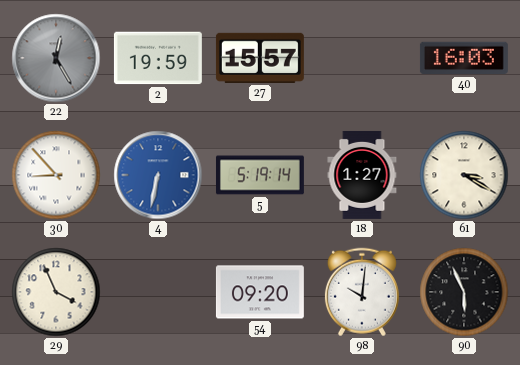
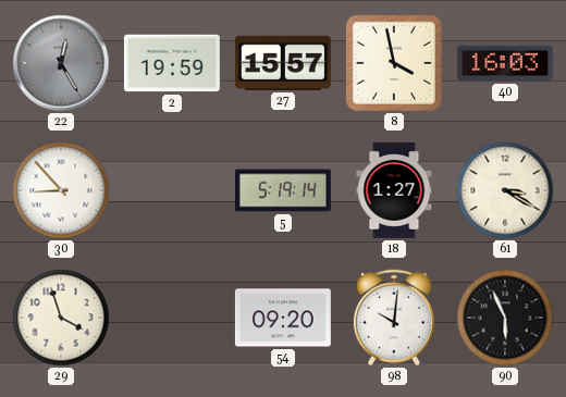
8: none -> 3:58 (394, 63)
4: 6:32 -> none (158, 175)
29: 3:56 -> 3:57 (61, 318)
